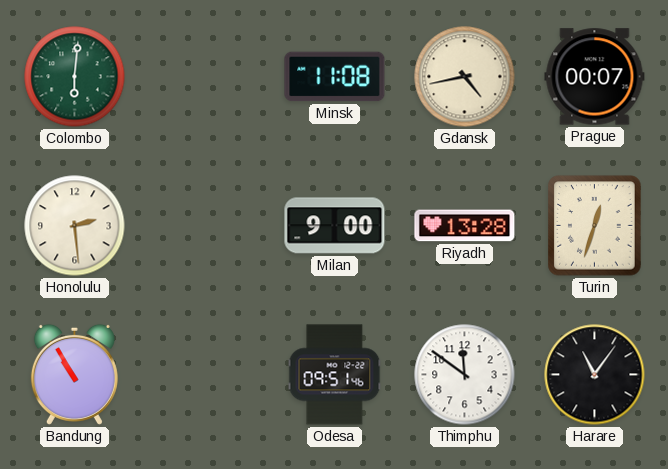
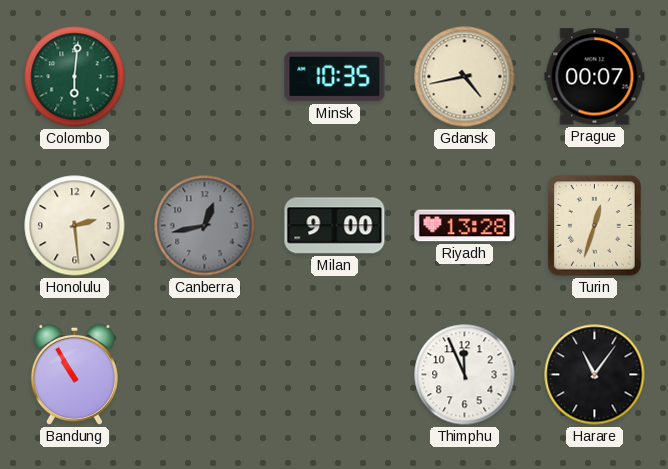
Minsk: 11:08 -> 10:35 (335, 77)
Canberra: none -> 12:43 (205, 226)
Odesa: 09:51 -> none (335, 375)
Thimphu: 11:51 -> 11:56 (465, 375)
